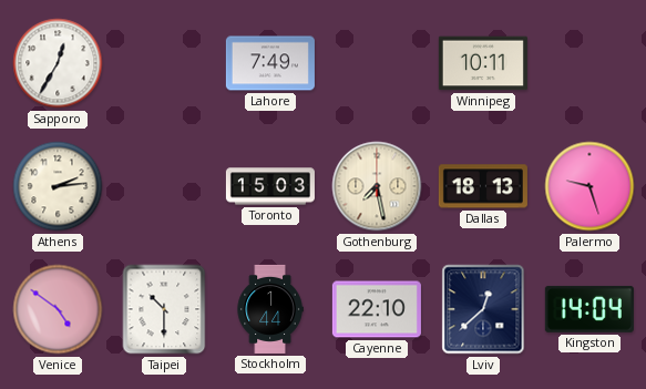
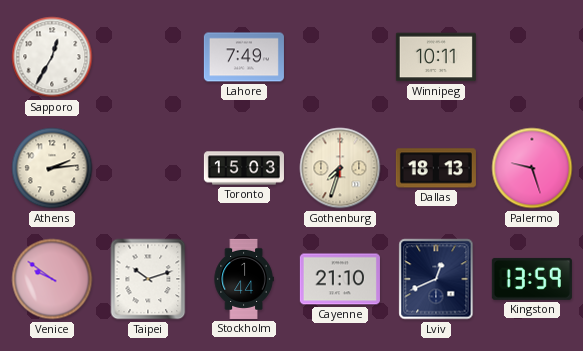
Gothenburg: 7:28 -> 7:33 (340, 168)
Venice: 4:51 -> 9:51 (52, 279)
Taipei: 10:30 -> 10:12 (148, 279)
Cayenne: 22:10 -> 21:10 (340, 279)
Lviv: 12:38 -> 12:41 (436, 279)
Kingston: 14:04 -> 13:59 (532, 279)
